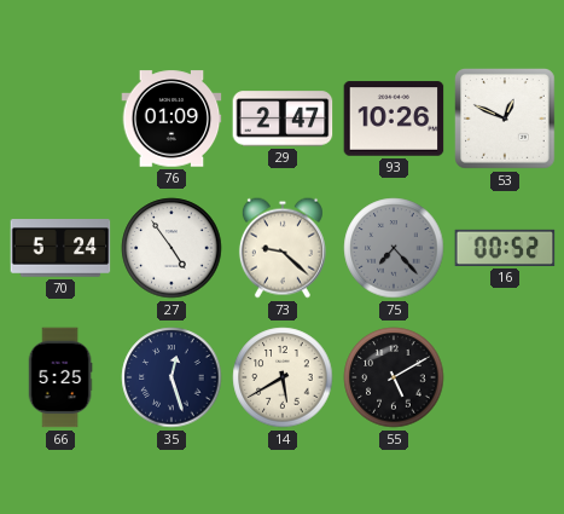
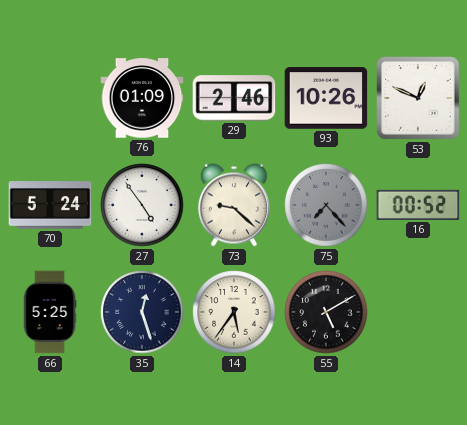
29: 2:47 -> 2:46 (234, 98)
14: 5:40 -> 5:36 (234, 312)
